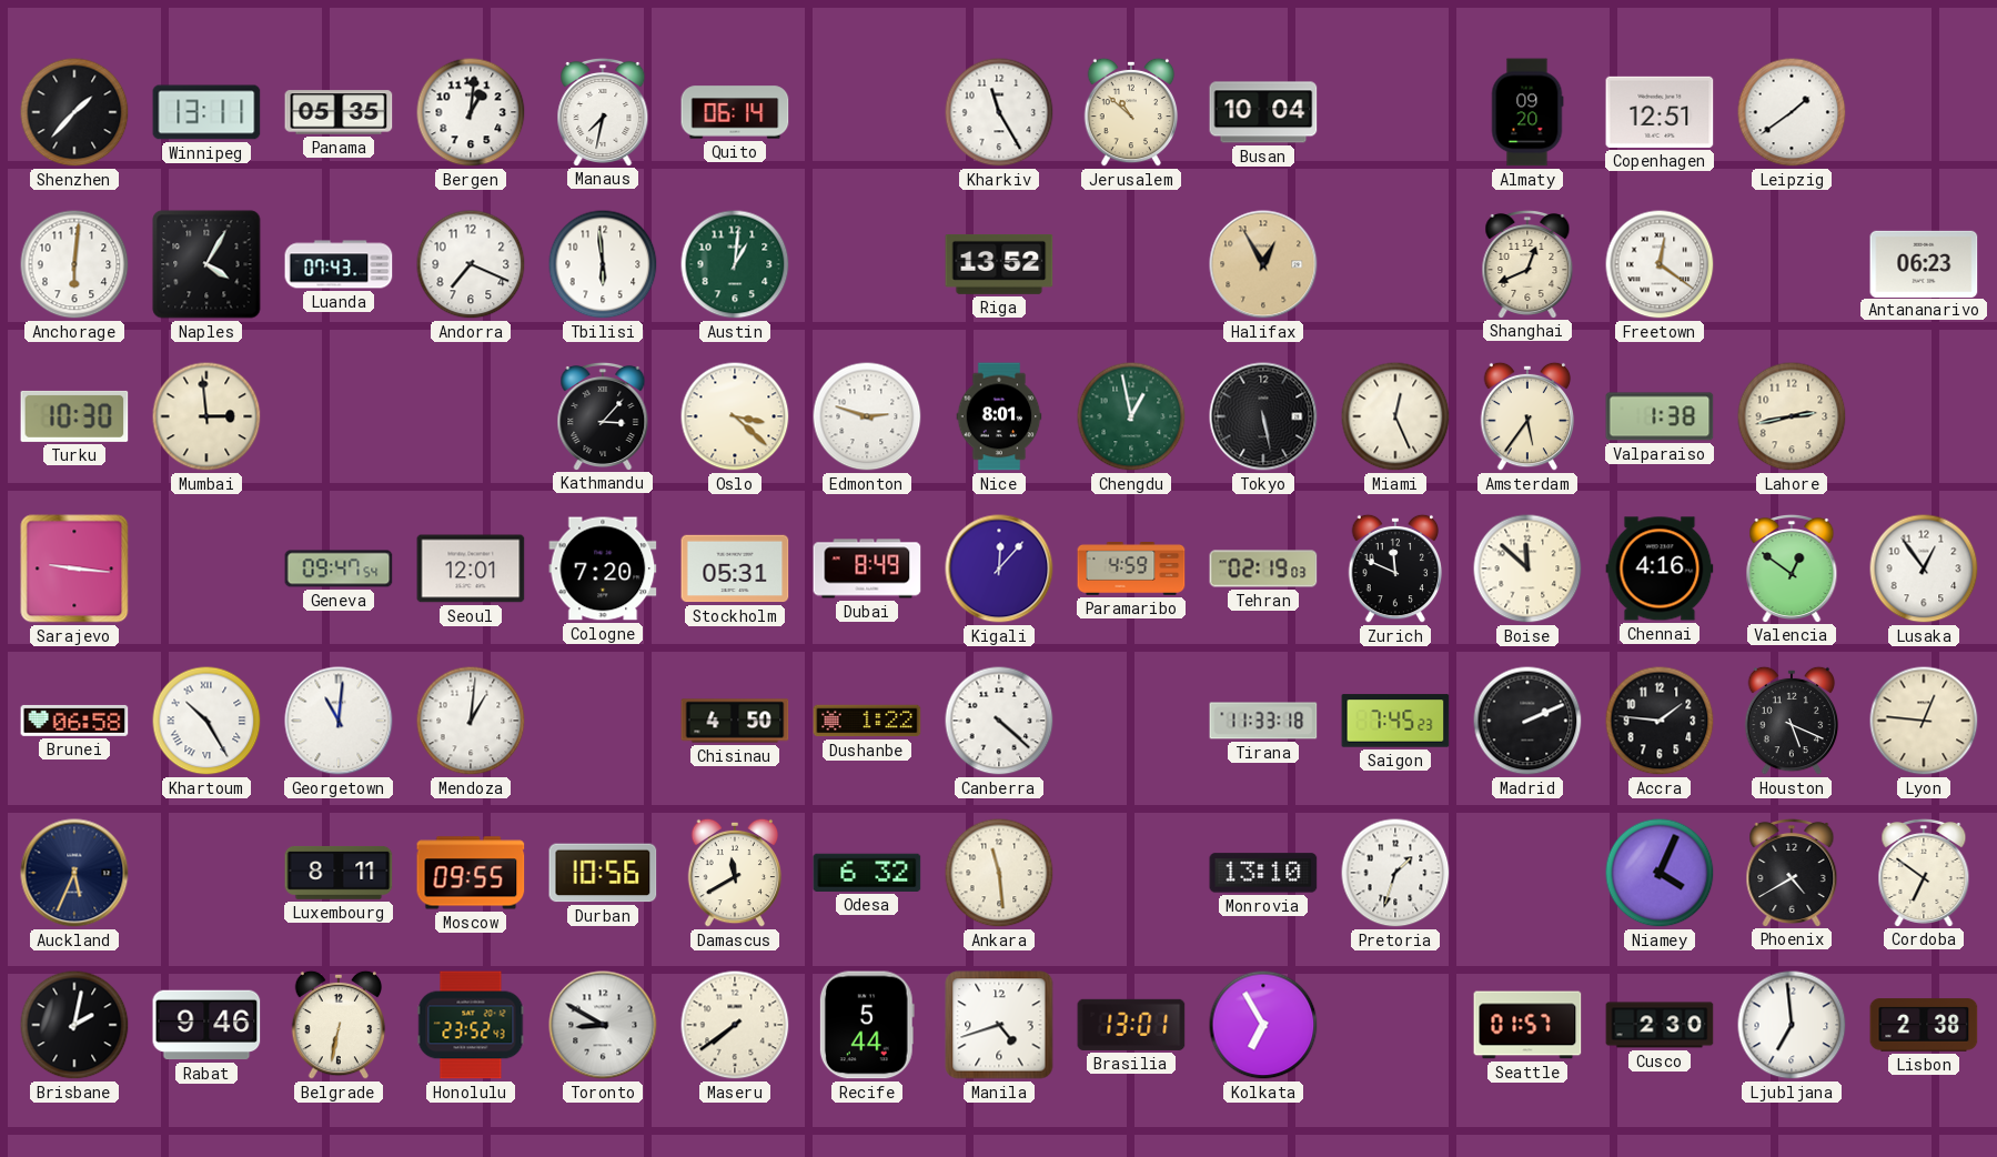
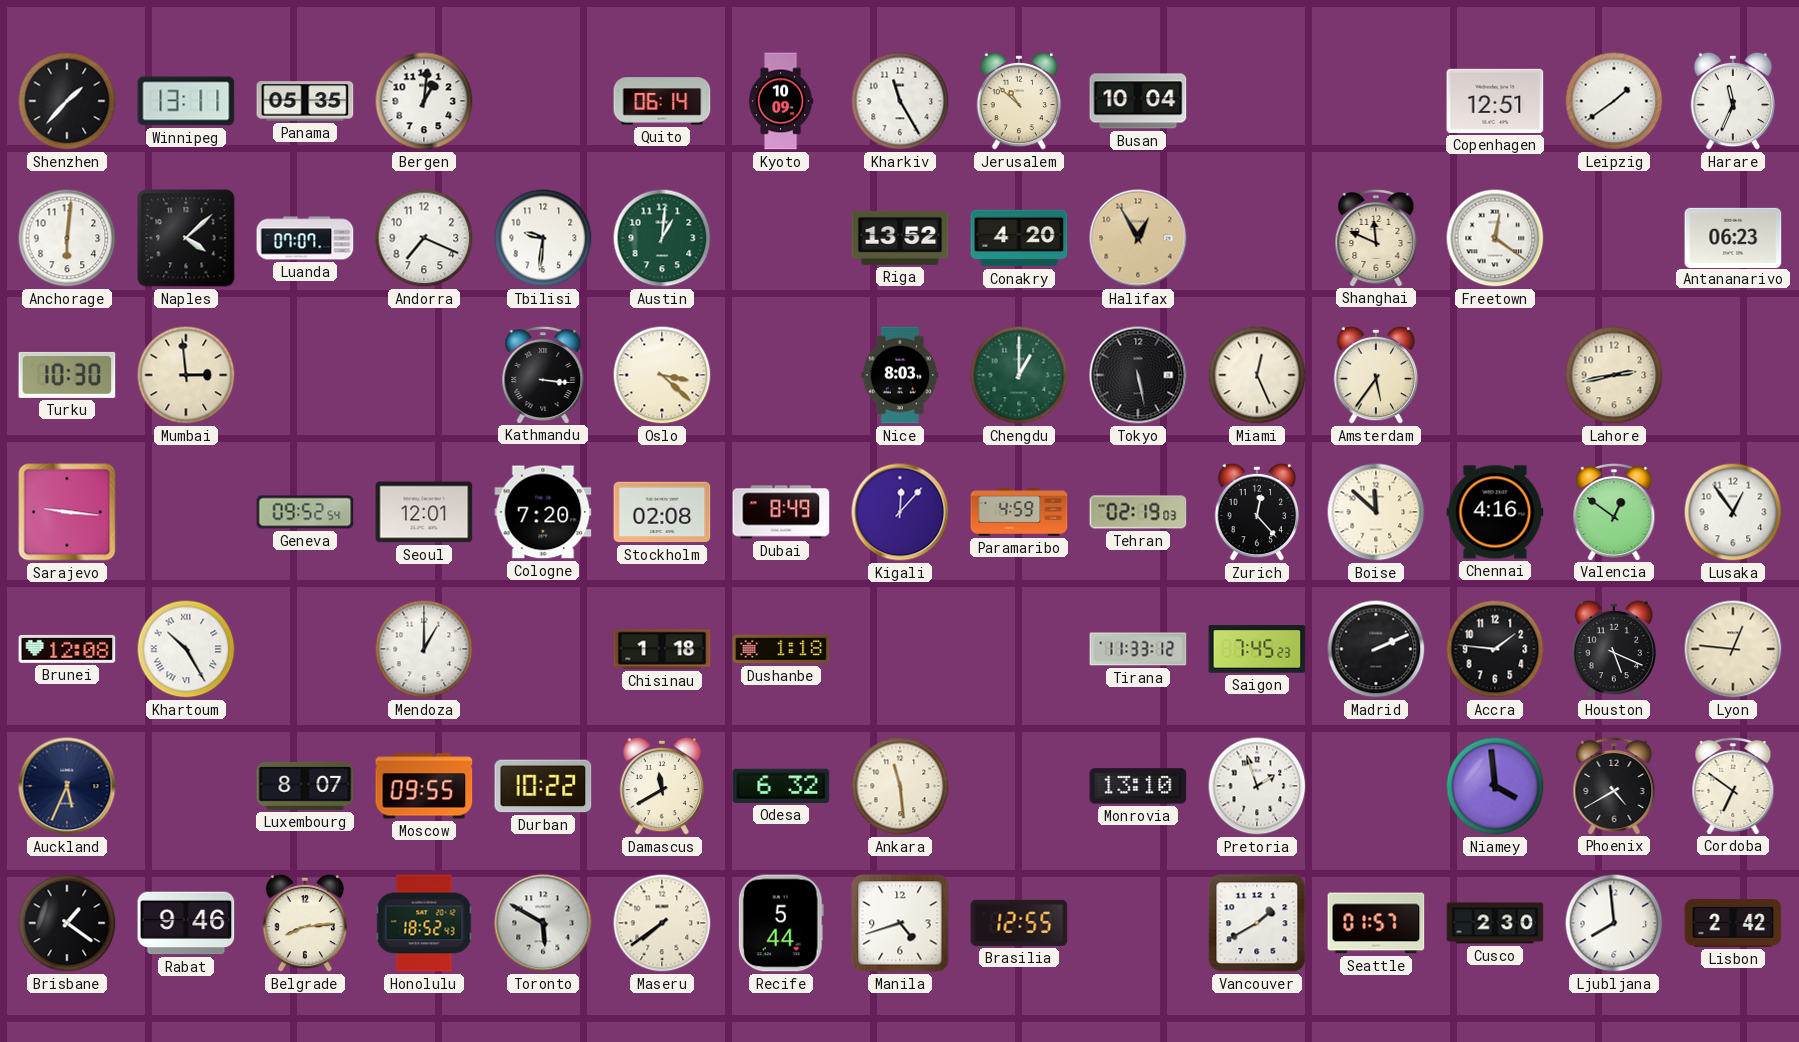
Manaus: 7:32 -> none (603, 111)
Kyoto: none -> 10:09 (781, 101)
Almaty: 09:20 -> none (1527, 112)
Harare: none -> 11:34 (1733, 101)
Naples: 4:05 -> 4:08 (186, 238)
Luanda: 07:43 -> 07:07 (305, 238)
Tbilisi: 5:59 -> 9:31 (543, 238)
Conakry: none -> 4:20 (1019, 238)
Shanghai: 12:41 -> 11:49 (1376, 237)
Kathmandu: 3:07 -> 3:16 (543, 374)
Edmonton: 2:48 -> none (867, 416)
Nice: 8:01 -> 8:03 (900, 375)
Chengdu: 12:58 -> 1:00 (1019, 375)
Valparaiso: 1:38 -> none (1660, 416)
Geneva: 09:47 -> 09:52 (305, 512)
Stockholm: 05:31 -> 02:08 (662, 512)
Zurich: 11:49 -> 12:23 (1257, 512)
Brunei: 06:58 -> 12:08 (67, 649)
Georgetown: 11:01 -> none (339, 721)
Mendoza: 1:01 -> 1:00 (424, 649)
Chisinau: 4:50 -> 1:18 (662, 649)
Dushanbe: 1:22 -> 1:18 (781, 649)
Canberra: 4:22 -> none (999, 721)
Tirana: 11:33:18 -> 11:33:12 (1138, 649)
Luxembourg: 8:11 -> 8:07 (305, 786)
Durban: 10:56 -> 10:22 (543, 786)
Pretoria: 1:33 -> 1:57 (1257, 786)
Niamey: 4:04 -> 3:59 (1495, 786)
Brisbane: 2:02 -> 1:21 (67, 923)
Belgrade: 6:32 -> 8:14 (305, 923)
Honolulu: 23:52 -> 18:52 (424, 923)
Toronto: 8:50 -> 5:50 (543, 923)
Brasilia: 13:01 -> 12:55 (1019, 923)
Kolkata: 6:55 -> none (1263, 1025)
Vancouver: none -> 1:40 (1257, 923)
Ljubljana: 6:59 -> 7:59 (1614, 923)
Lisbon: 2:38 -> 2:42 (1733, 923)
